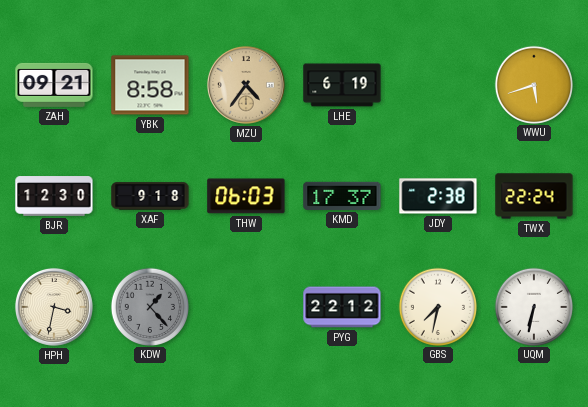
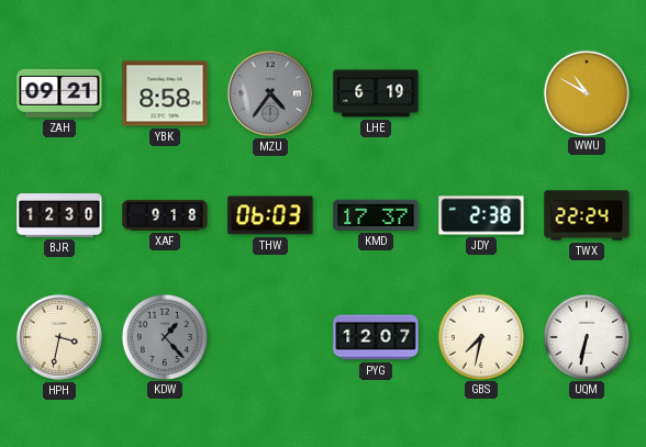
MZU dial: champagne -> grey (270, 93)
WWU: 5:42 -> 10:50 (586, 92)
PYG: 22:12 -> 12:07 (376, 337)
